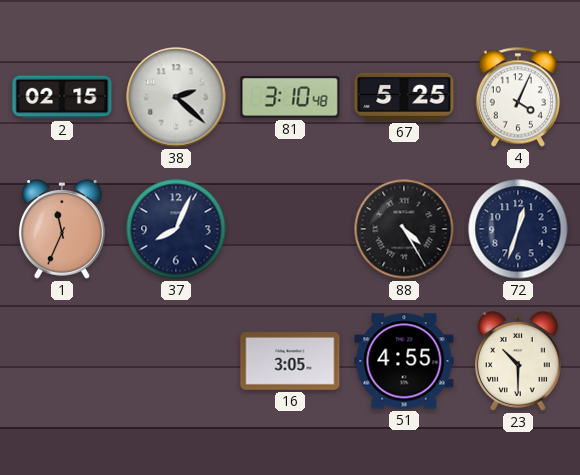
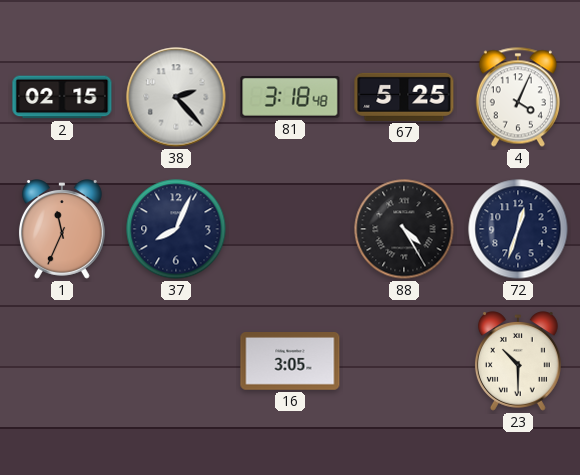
38: 2:22 -> 2:23 (176, 97)
81: 3:10 -> 3:18 (290, 98)
51: 4:55 -> none (404, 361)
